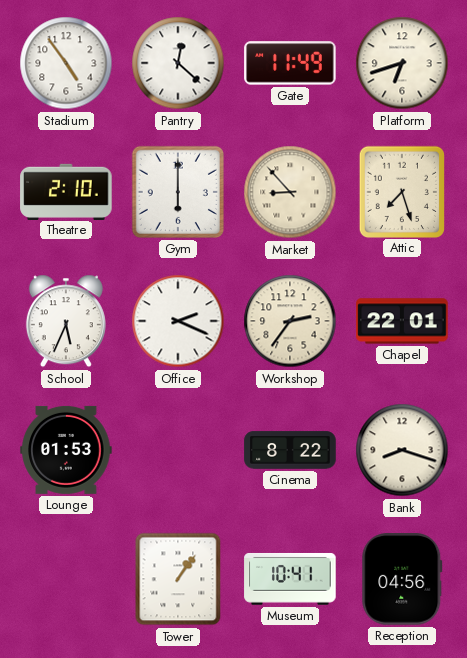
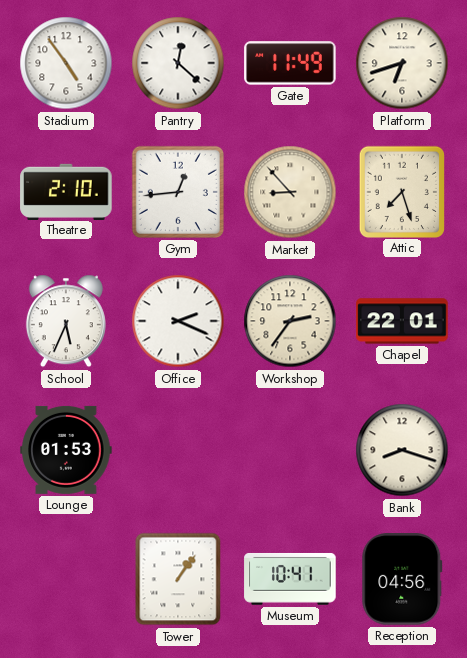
Gym: 6:00 -> 12:44 (178, 192)
Cinema: 8:22 -> none (290, 450)
